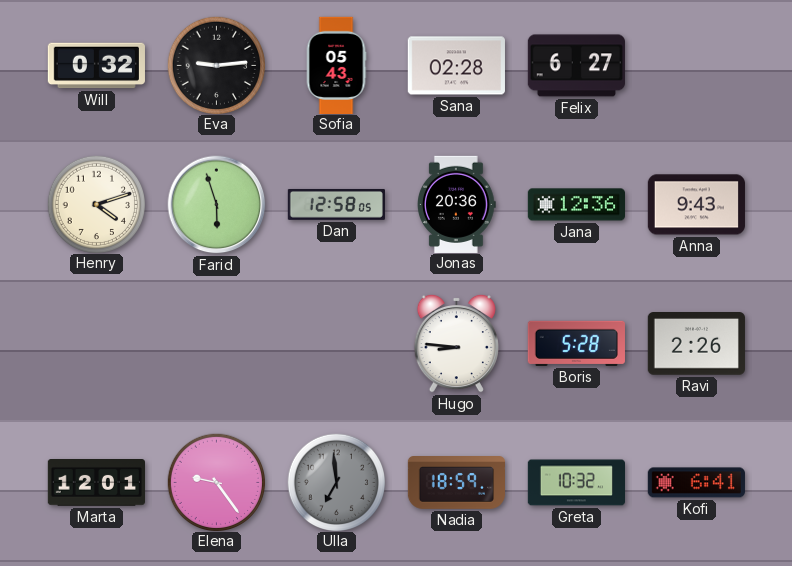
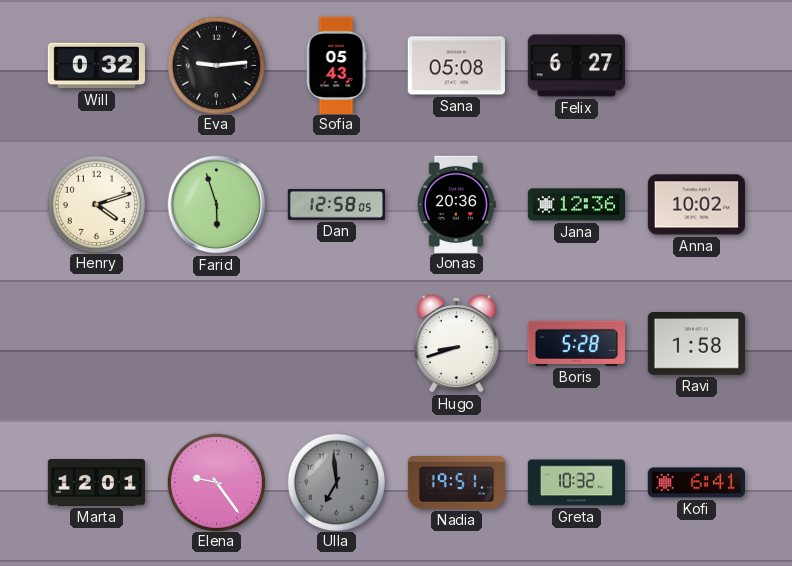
Sana: 02:28 -> 05:08 (456, 66)
Anna: 9:43 -> 10:02 (696, 205)
Hugo: 8:46 -> 8:42 (456, 343)
Ravi: 2:26 -> 1:58 (696, 344)
Nadia: 18:59 -> 19:51 (456, 483)
